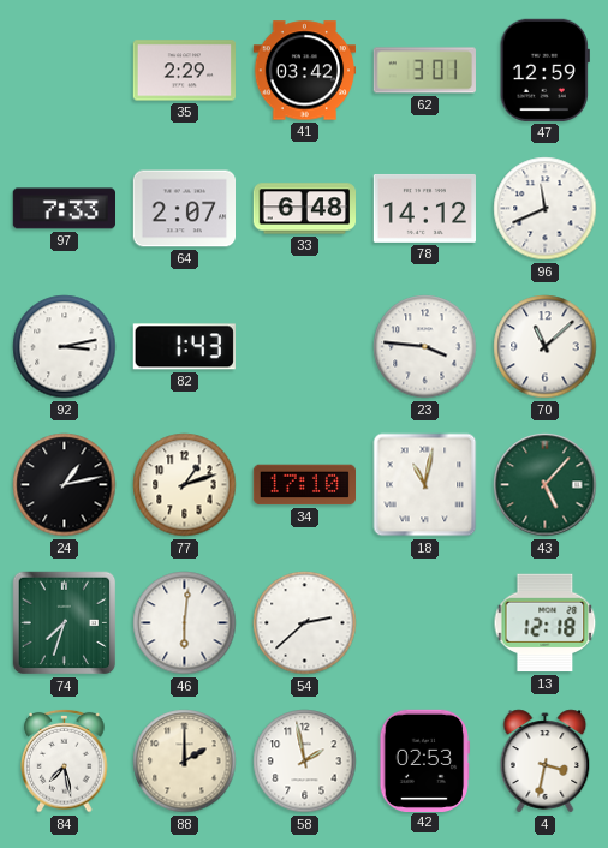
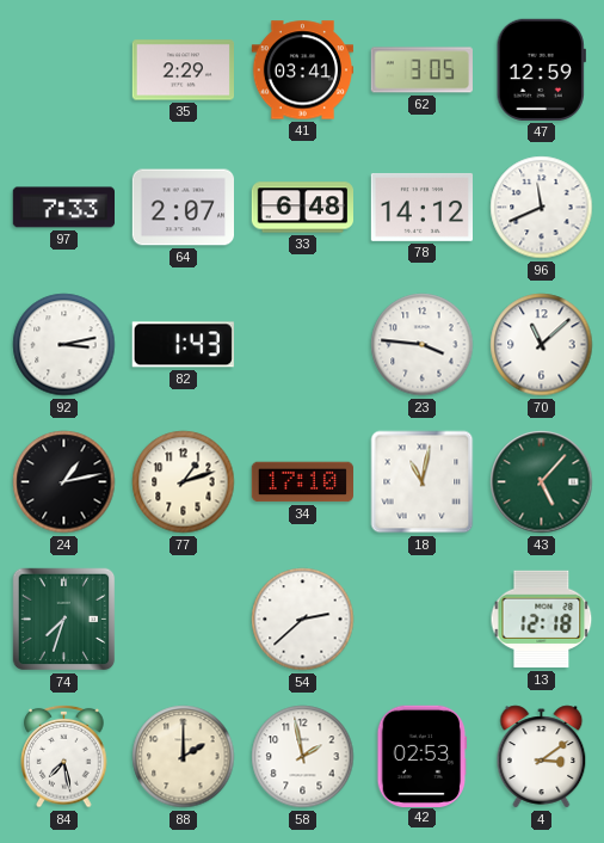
41: 03:42 -> 03:41 (302, 70)
62: 3:01 -> 3:05 (421, 70)
46: 6:01 -> none (185, 623)
4: 3:32 -> 3:09 (542, 757)
